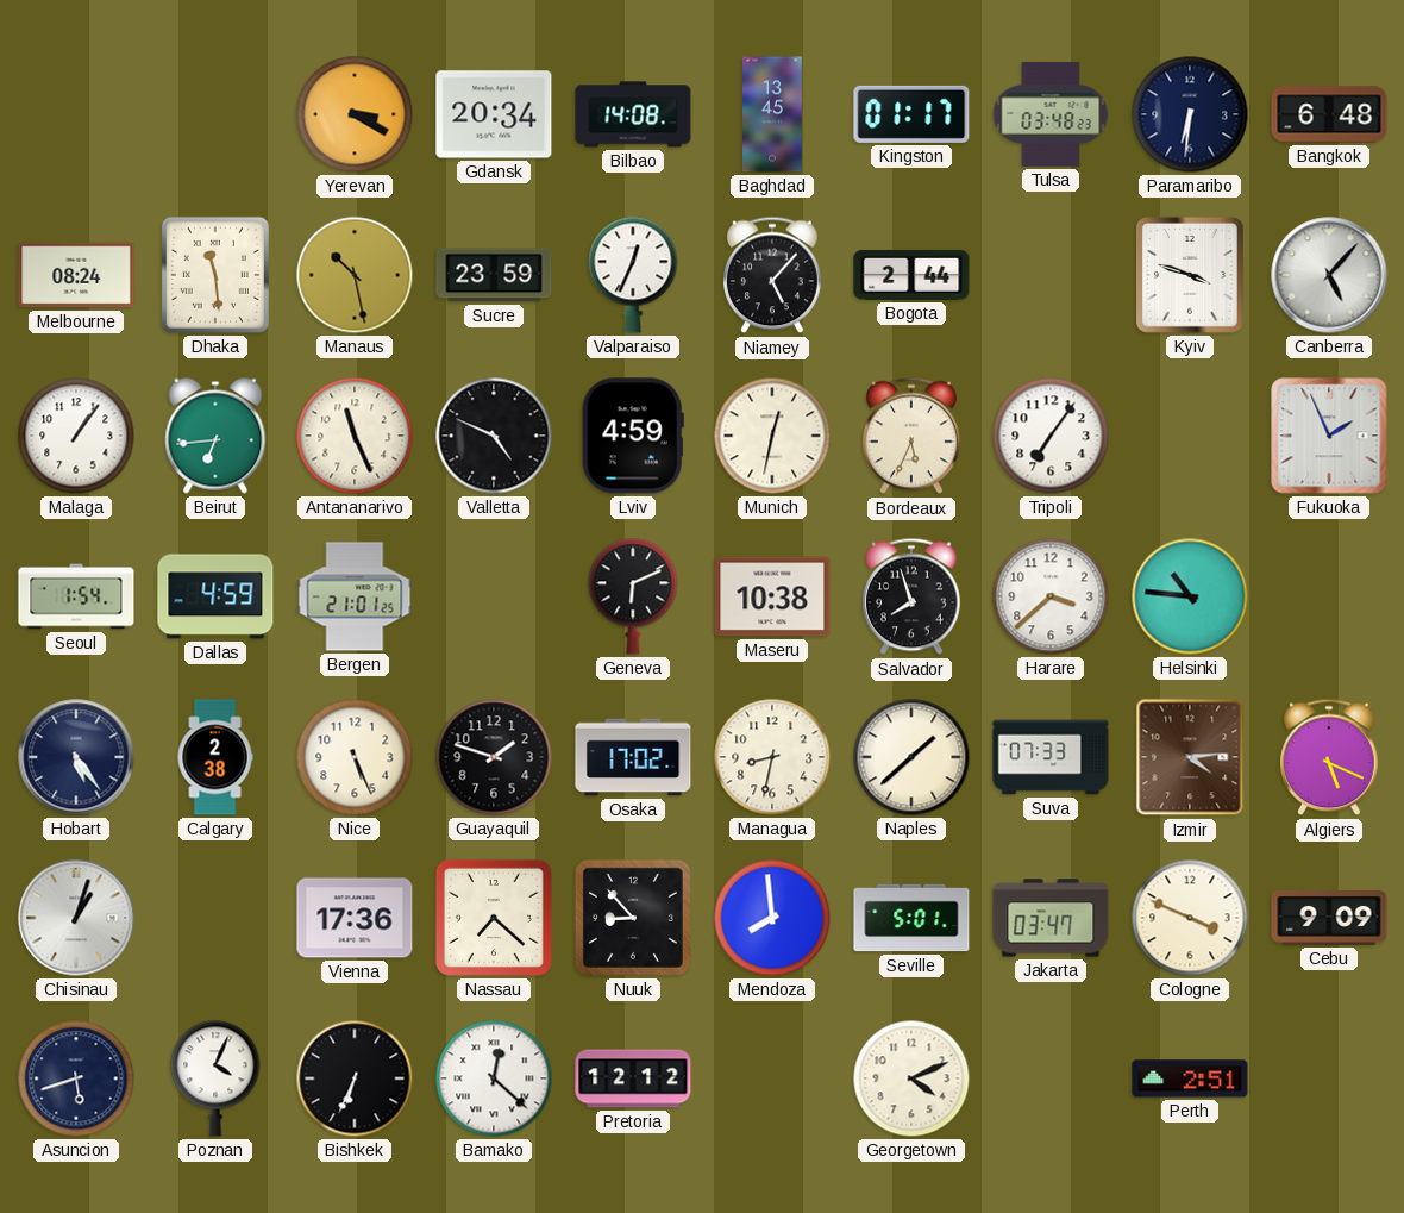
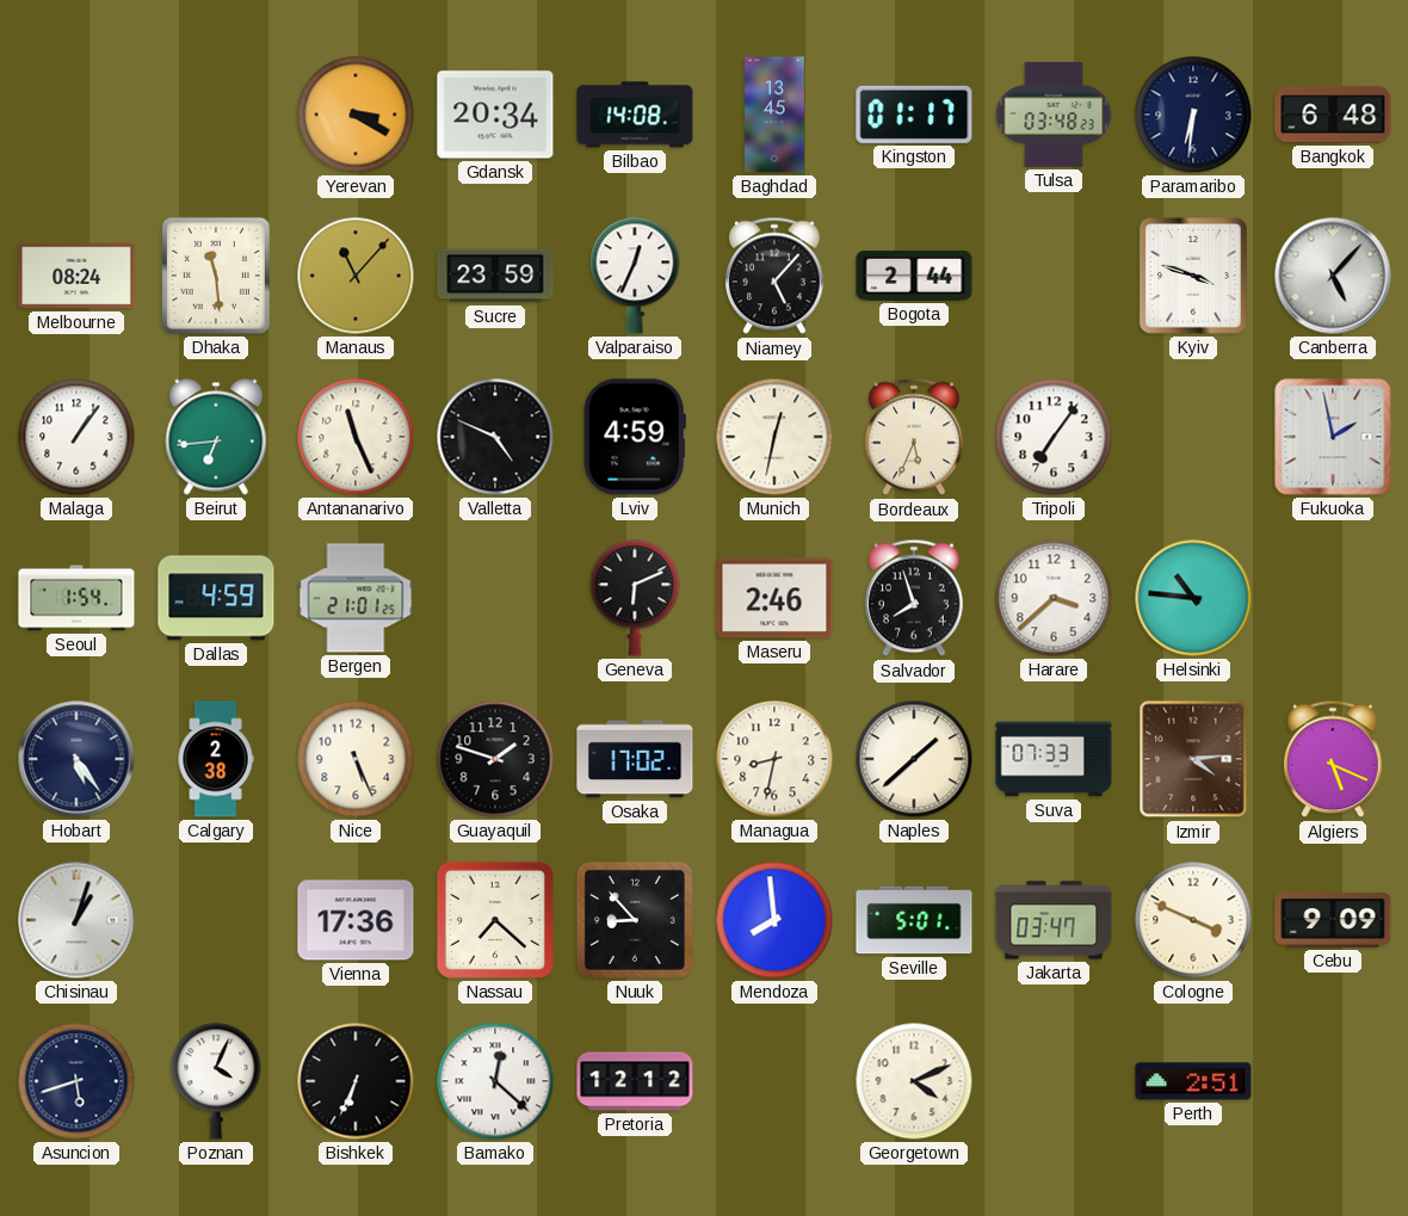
Manaus: 10:28 -> 11:07 (356, 276)
Fukuoka: 1:56 -> 1:58 (1333, 437)
Maseru: 10:38 -> 2:46 (774, 598)
